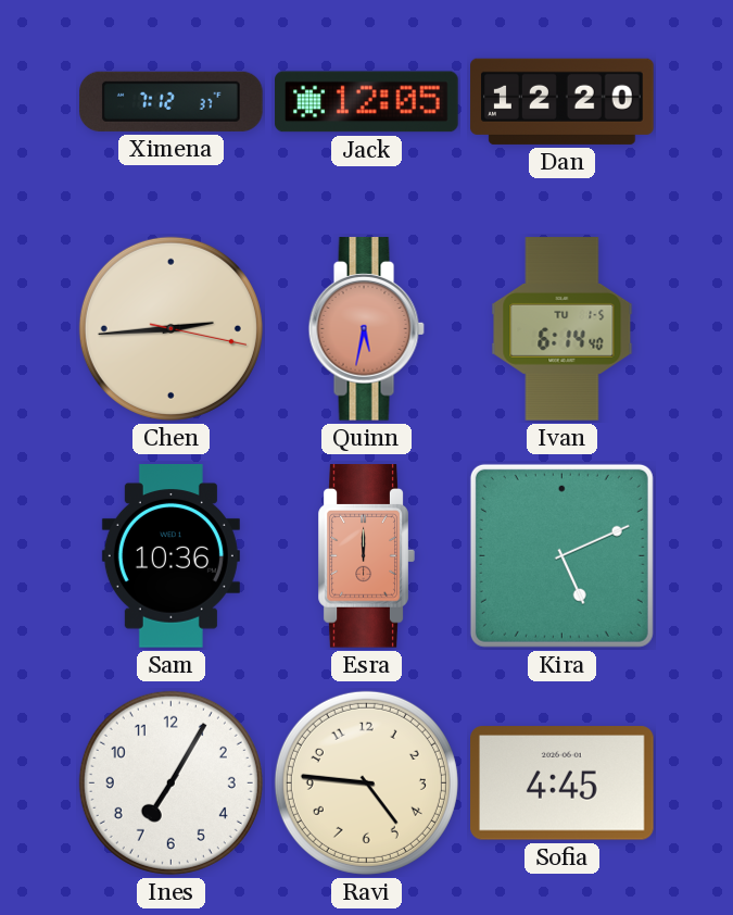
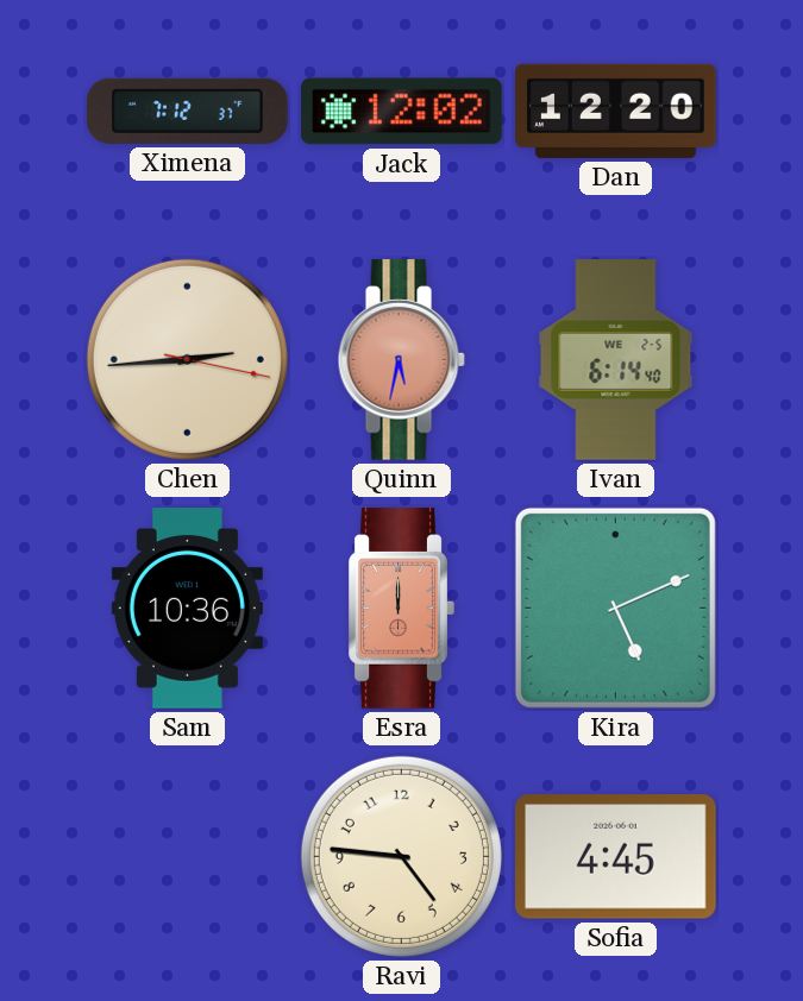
Jack: 12:05 -> 12:02 (402, 112)
Ivan date: TU 1-5 -> WE 2-5 (616, 360)
Ines: 7:05 -> none (170, 782)
